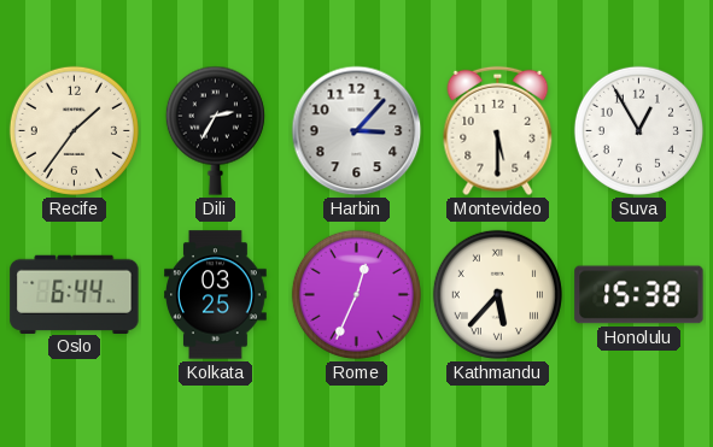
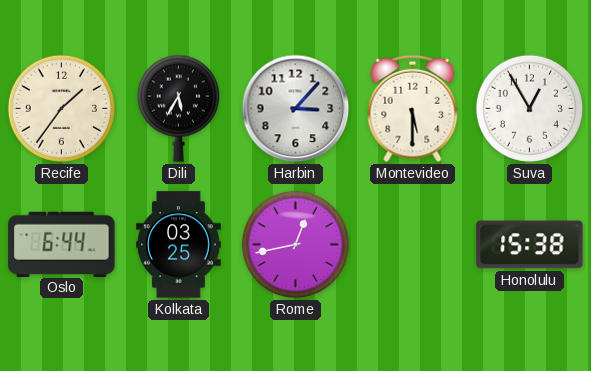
Dili: 2:35 -> 5:35 (178, 108)
Rome: 12:34 -> 12:43 (295, 244)
Kathmandu: 5:37 -> none (497, 294)
